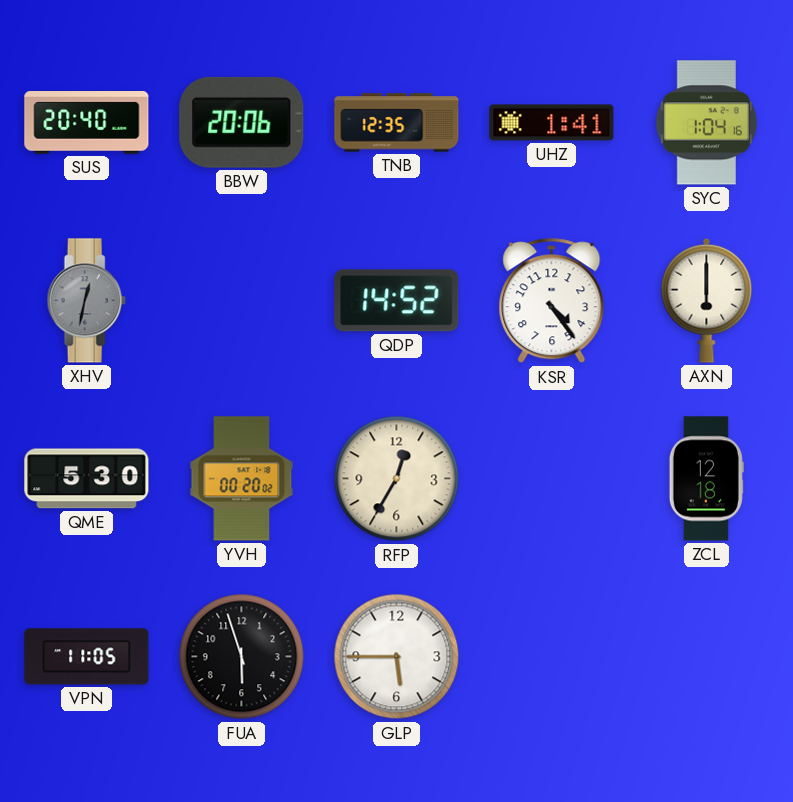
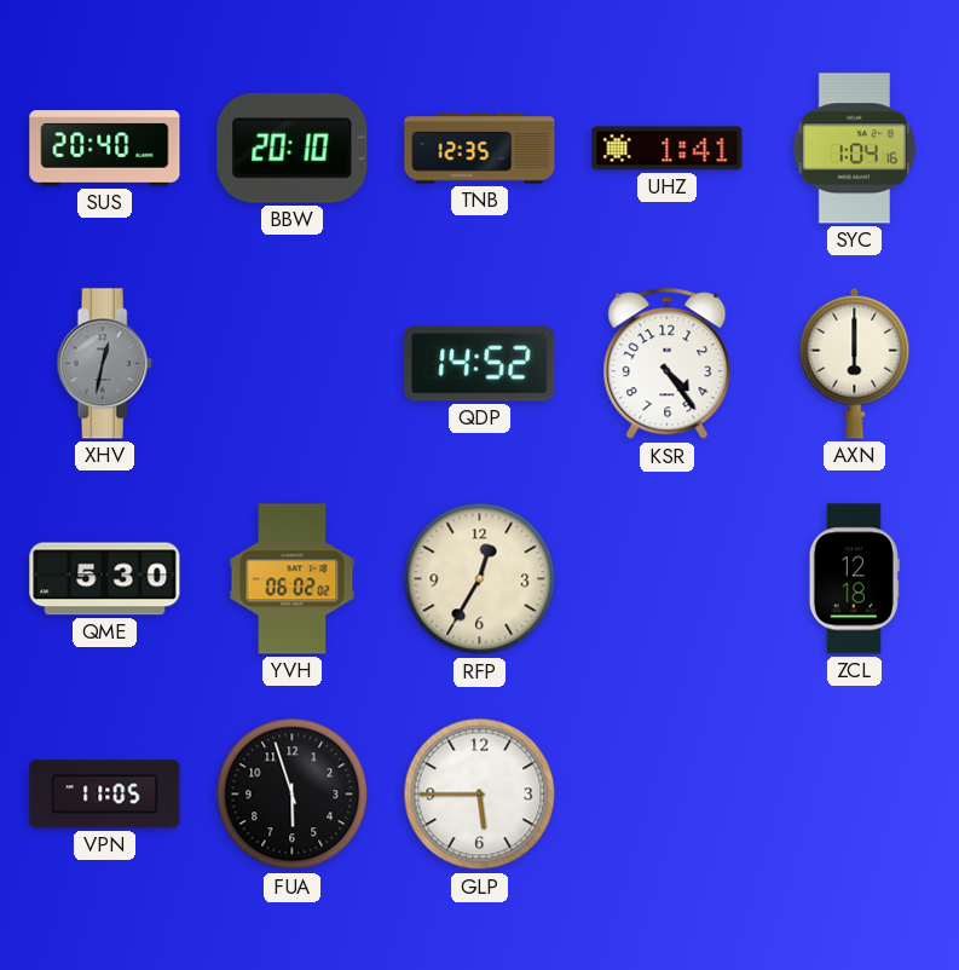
BBW: 20:06 -> 20:10 (293, 148)
YVH: 00:20 -> 06:02 (293, 579)
